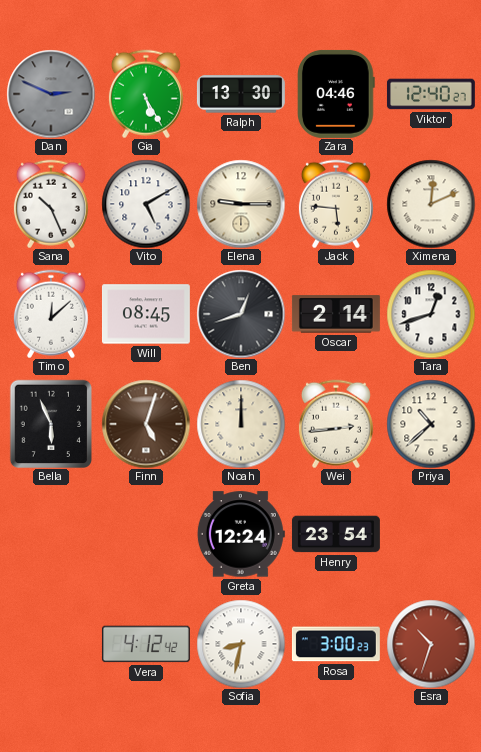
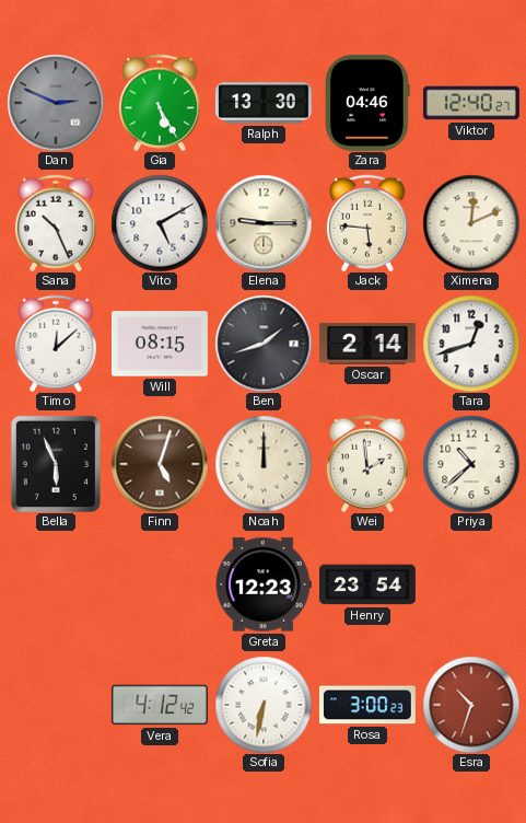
Will: 08:45 -> 08:15 (160, 344)
Ben: 12:42 -> 1:42 (264, 344)
Wei: 2:44 -> 1:59 (367, 464)
Greta: 12:24 -> 12:23 (264, 584)
Sofia: 8:32 -> 6:32 (264, 705)
